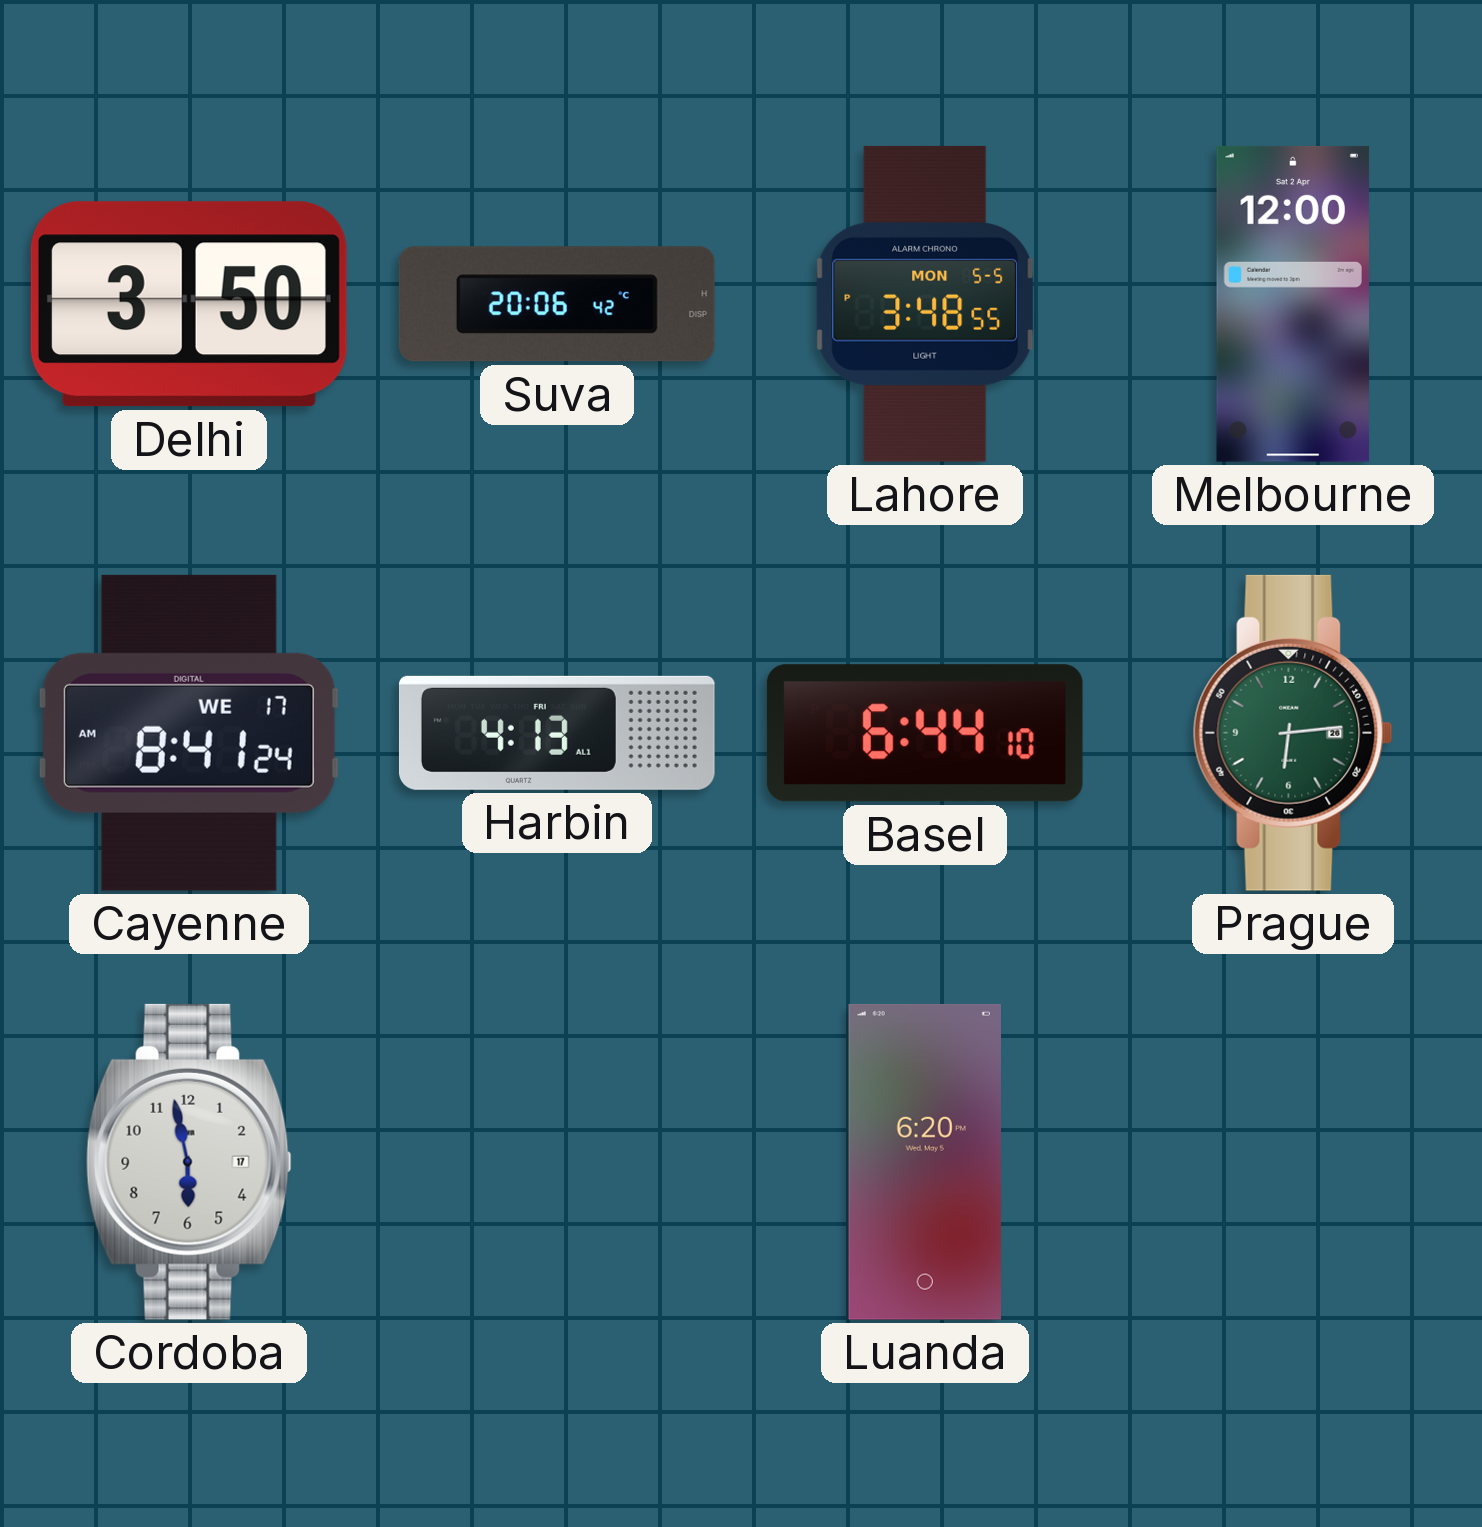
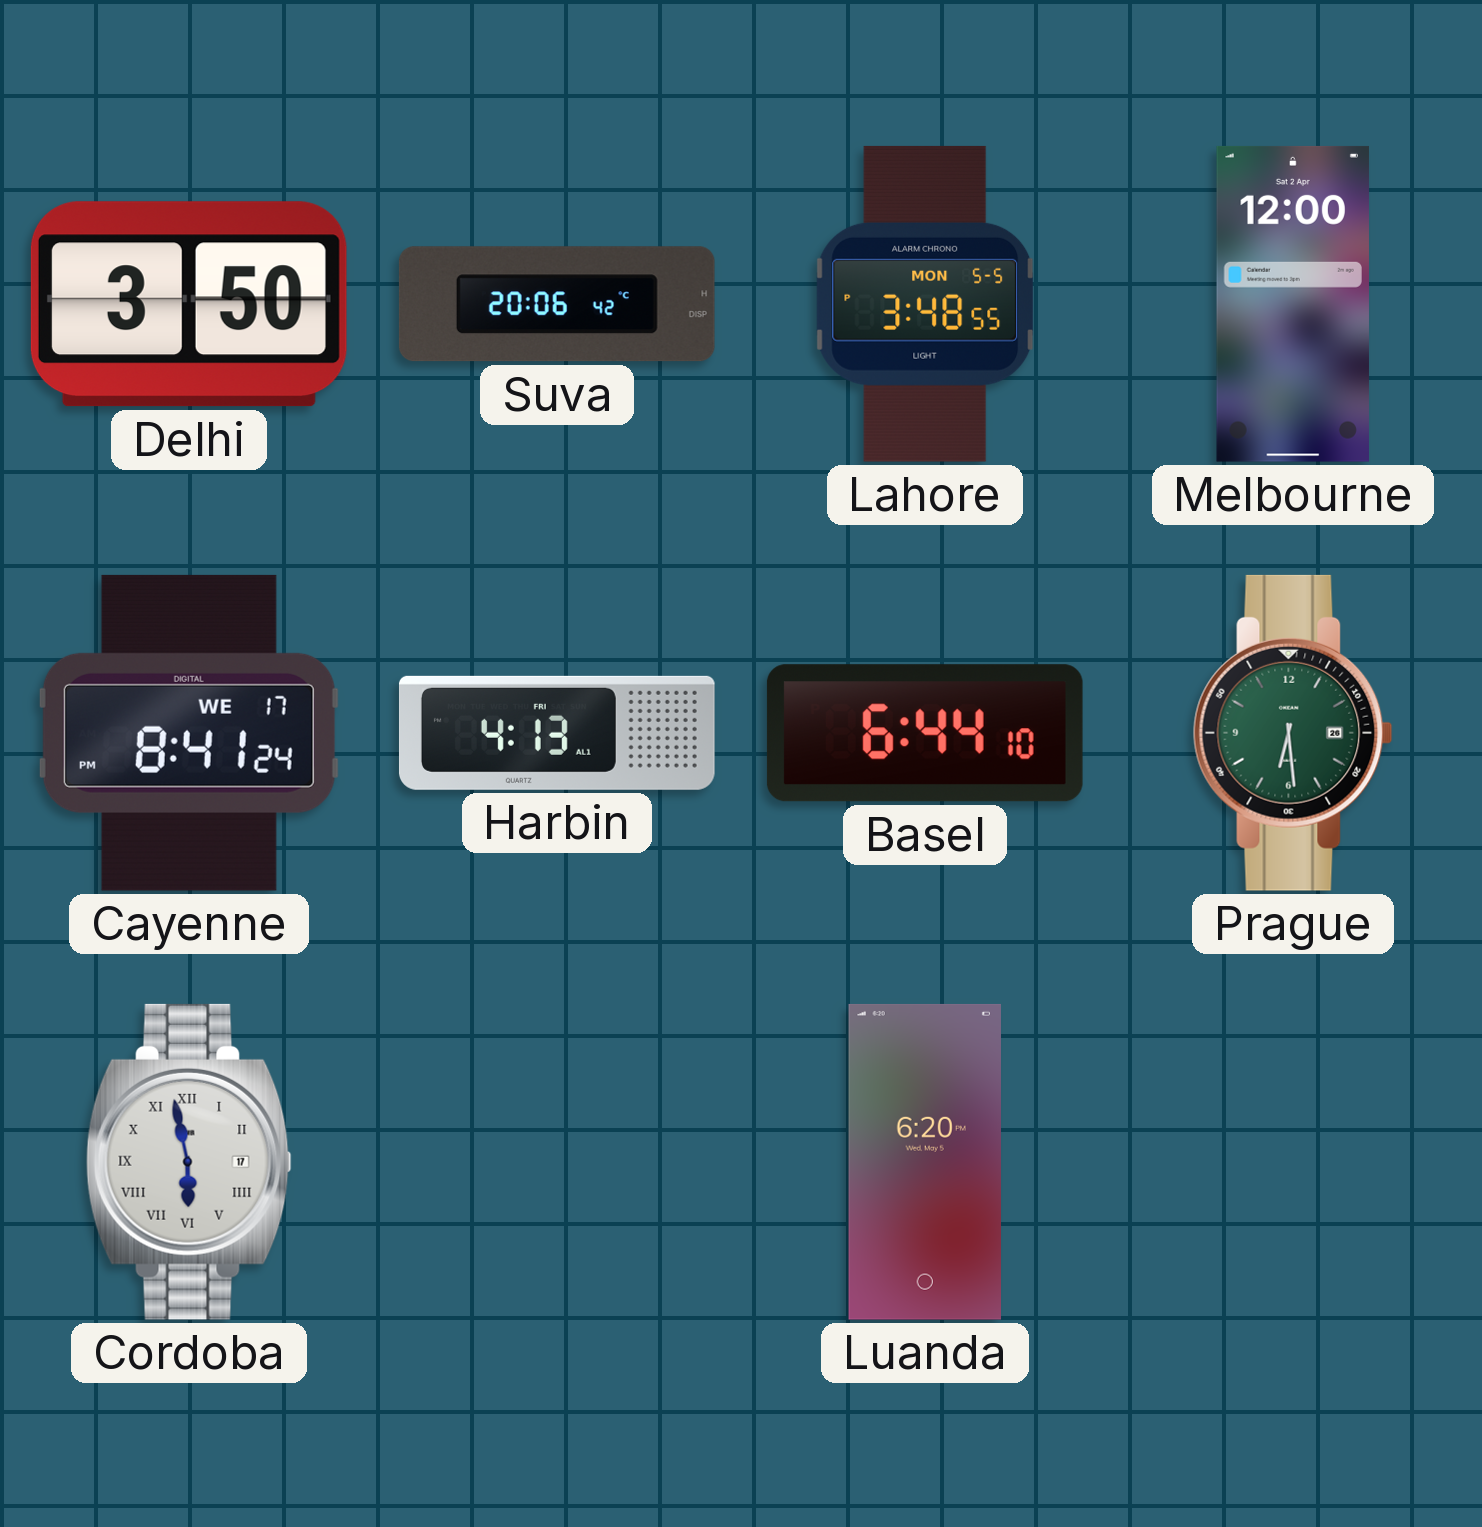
Cayenne: 8:41:24 AM -> 8:41:24 PM (189, 733)
Prague: 6:14 -> 6:29 (1293, 733)
Cordoba numerals: Arabic -> Roman (189, 1162)
